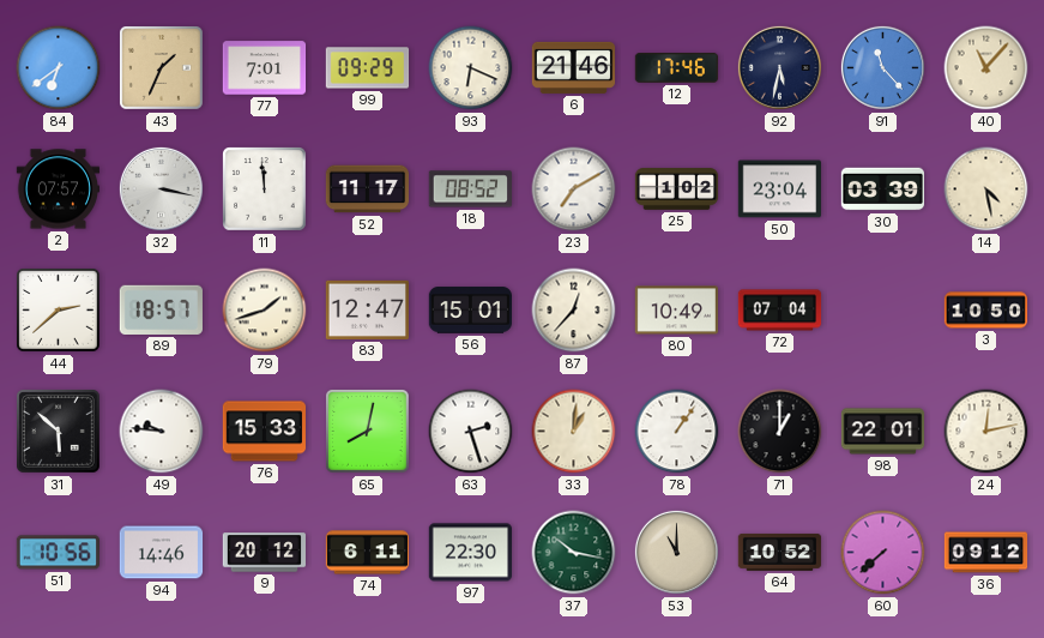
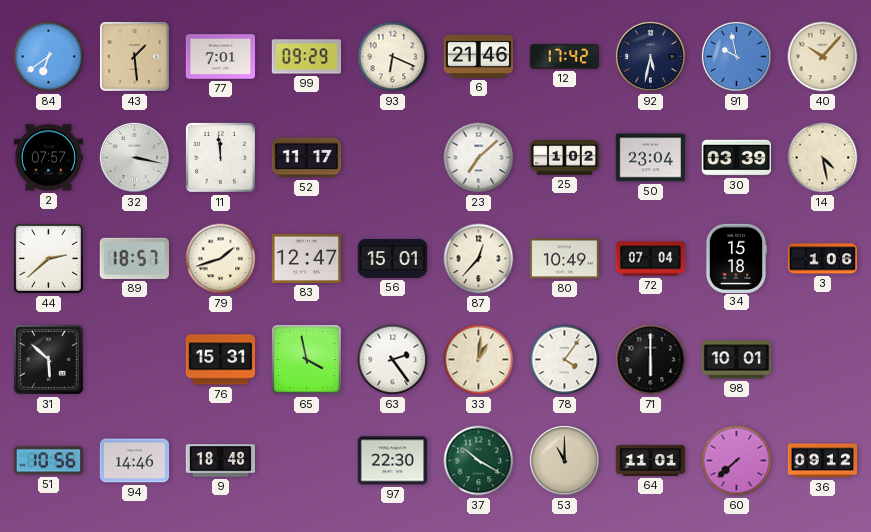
43: 1:34 -> 1:29 (135, 57)
12: 17:46 -> 17:42 (565, 57)
91: 11:23 -> 9:58 (736, 56)
40: 11:07 -> 10:07 (823, 57)
18: 08:52 -> none (470, 189)
23: 7:10 -> 7:08 (479, 158)
34: none -> 15:18 (736, 258)
3: 10:50 -> 1:06 (822, 259)
49: 9:46 -> none (162, 432)
76: 15:33 -> 15:31 (221, 360)
65: 8:02 -> 3:58 (307, 360)
63: 2:27 -> 2:24 (393, 360)
78: 1:06 -> 4:06 (565, 360)
71: 1:00 -> 6:00 (651, 360)
98: 22:01 -> 10:01 (737, 360)
24: 12:13 -> none (986, 432)
9: 20:12 -> 18:48 (221, 461)
74: 6:11 -> none (368, 553)
37: 10:17 -> 10:20 (479, 461)
64: 10:52 -> 11:01 (651, 460)
